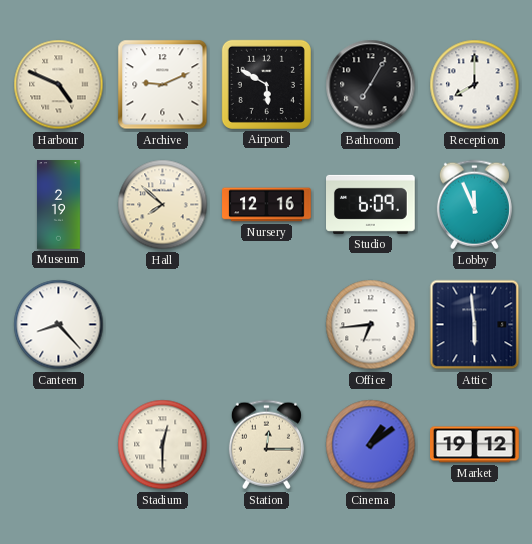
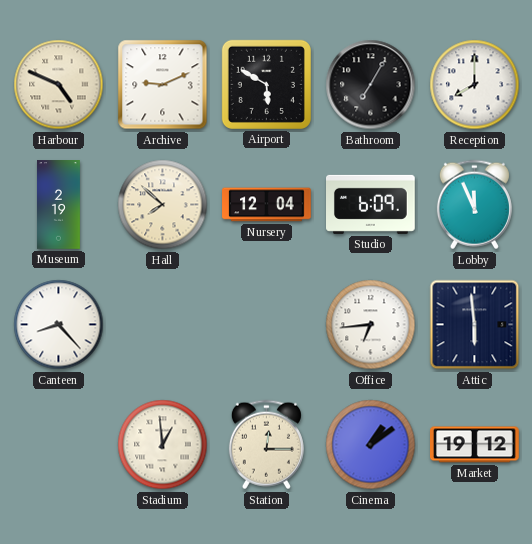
Nursery: 12:16 -> 12:04 (267, 205)
Stadium: 12:30 -> 12:59 (163, 445)
